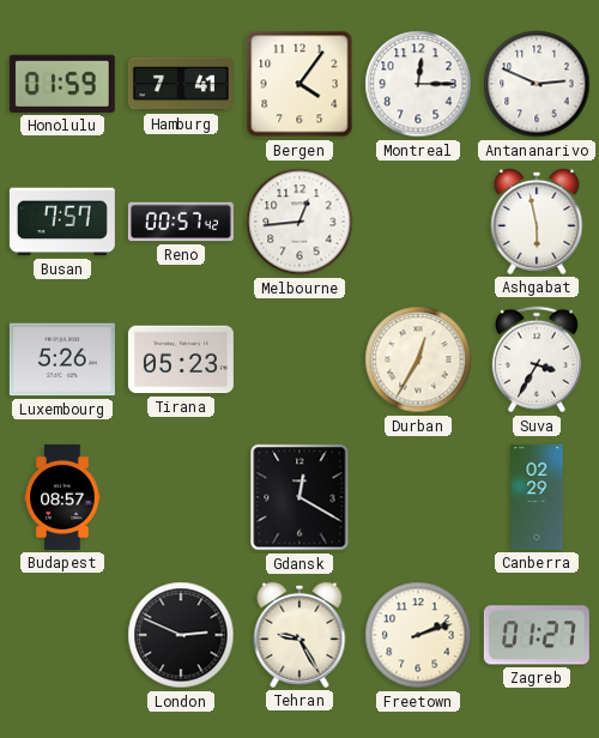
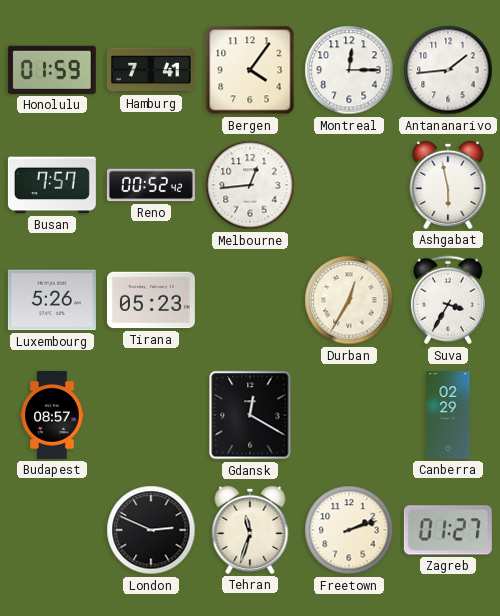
Antananarivo: 2:49 -> 1:44 (448, 70)
Reno: 00:57 -> 00:52 (151, 185)
Tehran: 9:25 -> 11:33 (250, 530)
